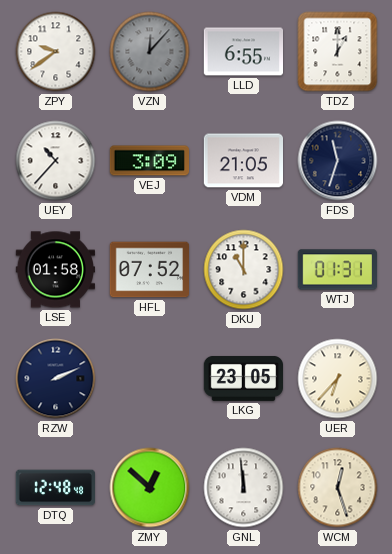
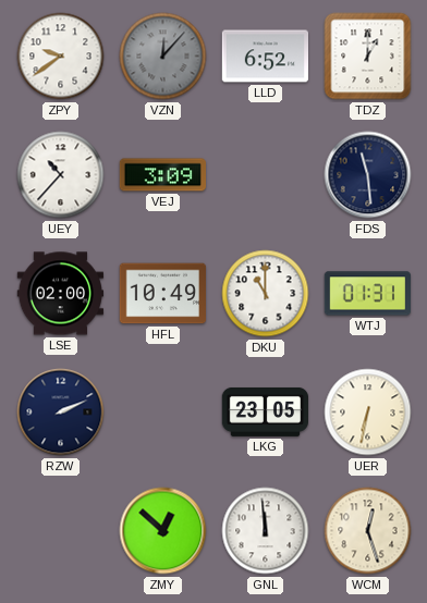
LLD: 6:55 -> 6:52 (265, 57)
VDM: 21:05 -> none (243, 161)
FDS: 11:33 -> 11:29 (368, 175)
LSE: 01:58 -> 02:00 (60, 294)
HFL: 07:52 -> 10:49 (162, 294)
UER: 6:37 -> 6:32 (368, 413)
DTQ: 12:48 -> none (55, 488)
